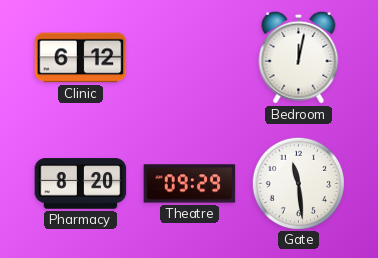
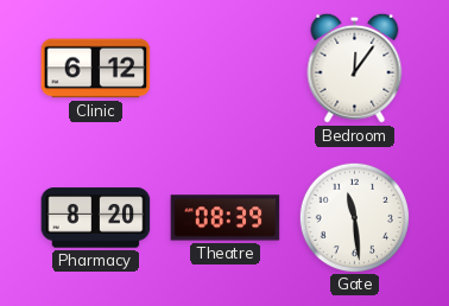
Bedroom: 12:02 -> 12:06 (355, 68)
Theatre: 09:29 -> 08:39 (226, 218)
